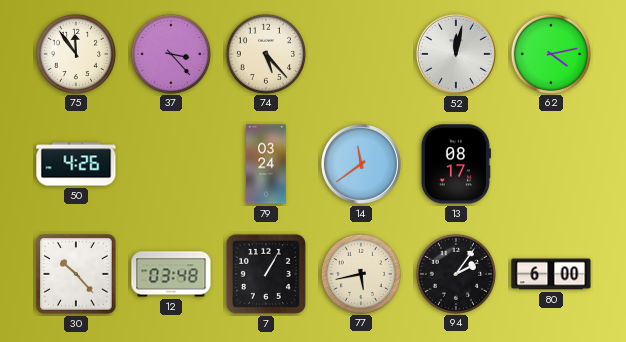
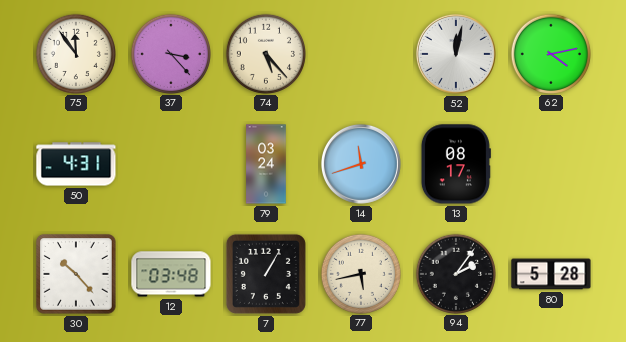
50: 4:26 -> 4:31 (76, 164)
14: 11:39 -> 11:42 (361, 164)
80: 6:00 -> 5:28 (551, 274)
